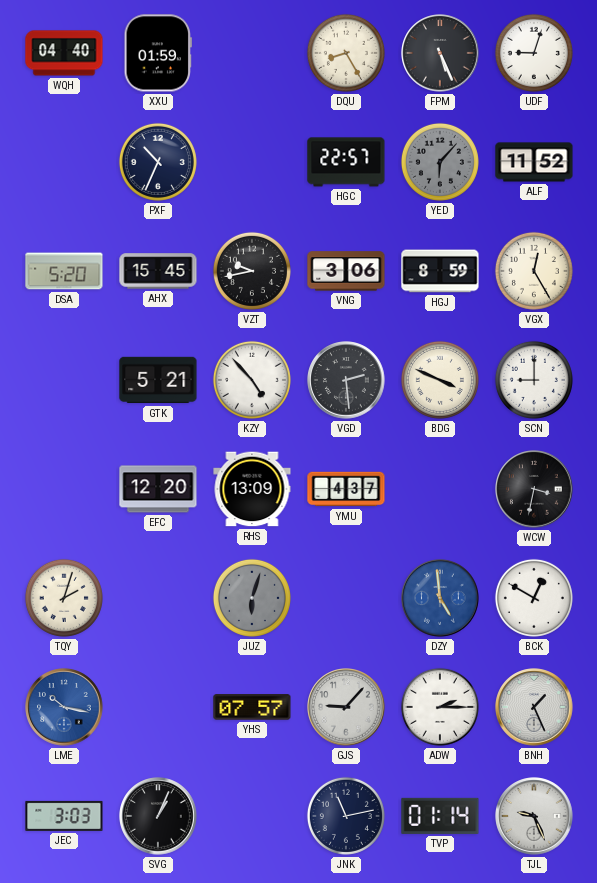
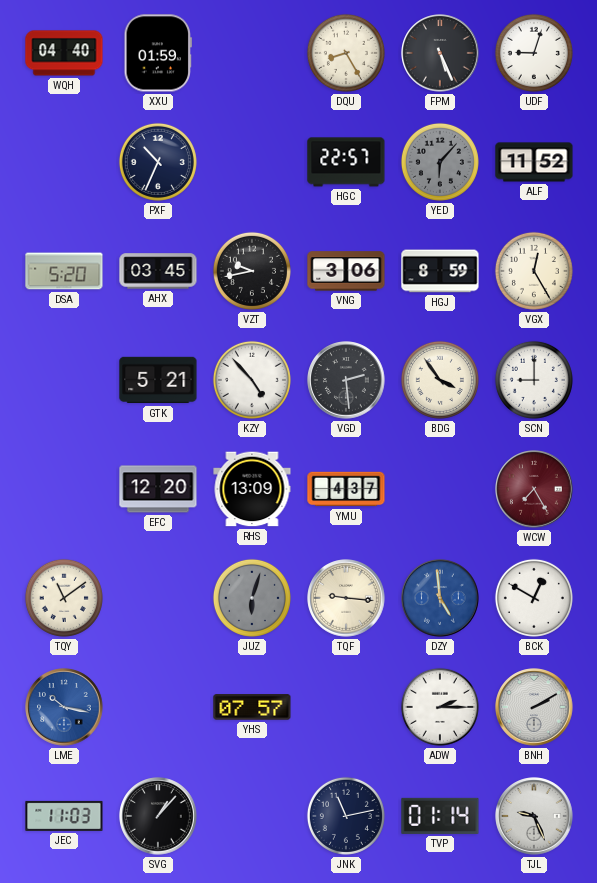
AHX: 15:45 -> 03:45 (158, 271)
BDG: 3:49 -> 3:54 (440, 380)
WCW: 3:32 -> 7:25 (534, 489)
WCW dial: black -> burgundy (534, 489)
TQY: 2:03 -> 11:09 (64, 598)
TQF: none -> 9:16 (346, 598)
GJS: 9:07 -> none (346, 707)
BNH: 1:26 -> 2:10 (534, 707)
JEC: 3:03 -> 11:03 (64, 816)
SVG: 1:04 -> 1:07 (158, 816)
